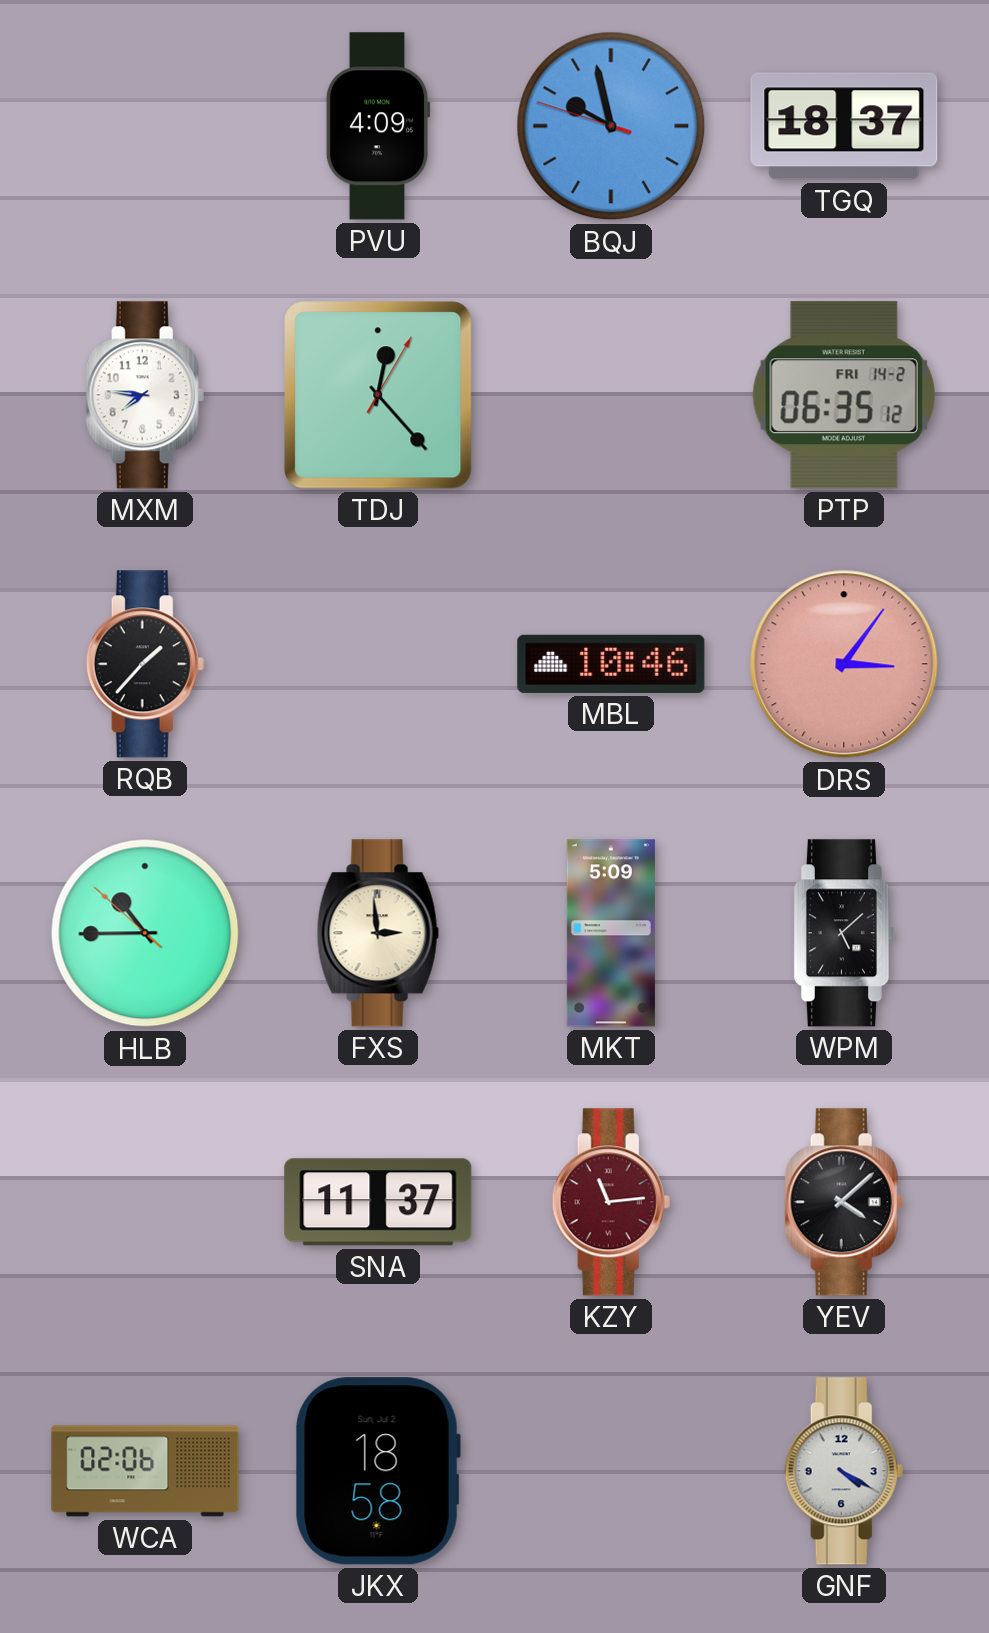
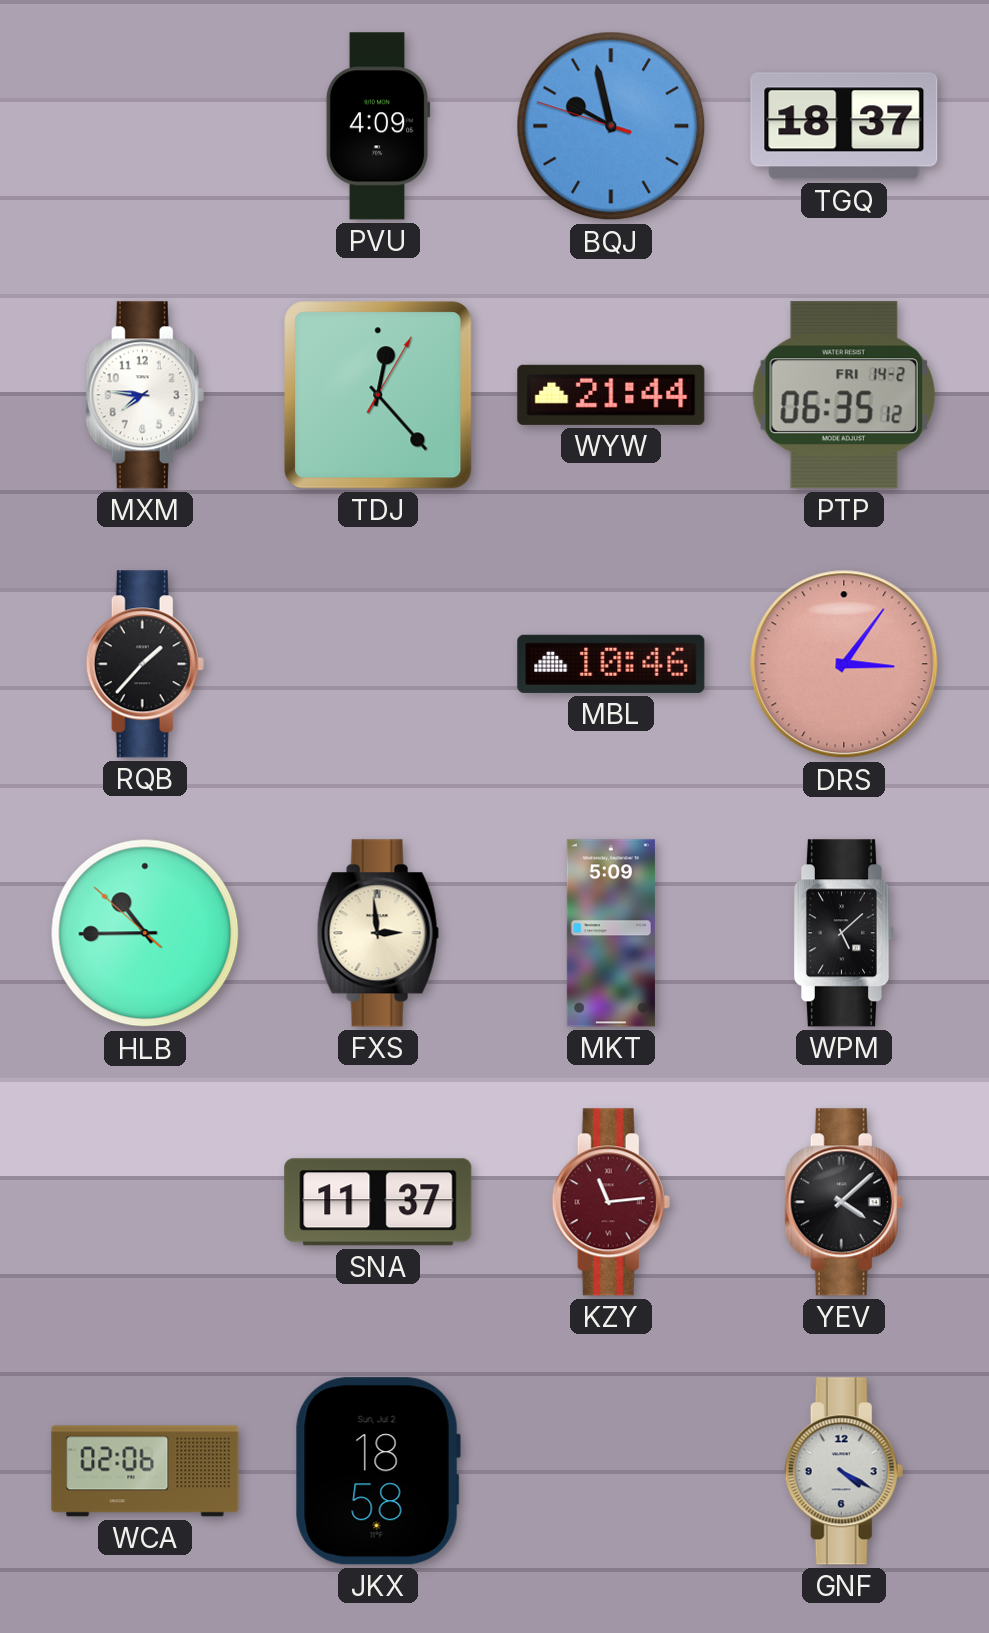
WYW: none -> 21:44 (611, 395)
